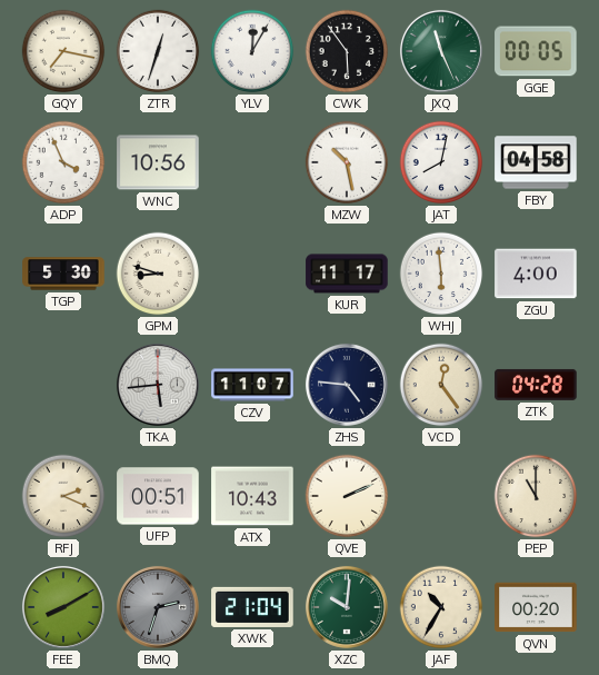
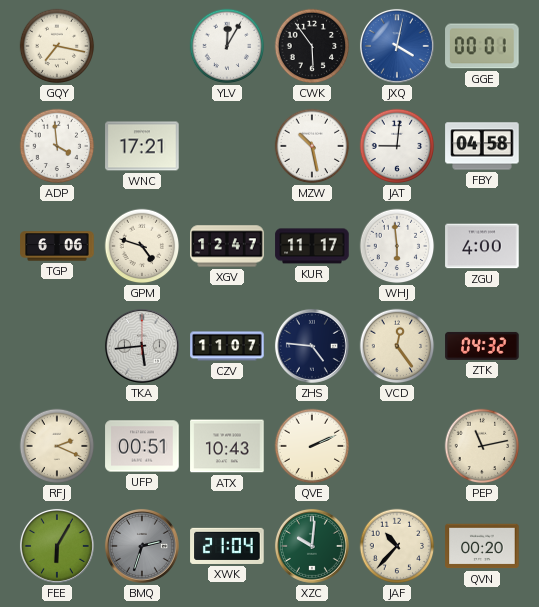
ZTR: 12:33 -> none (158, 51)
JXQ: 11:26 -> 4:02 (397, 46)
JXQ dial: green -> blue (397, 46)
GGE: 00:05 -> 00:01 (482, 46)
ADP: 3:56 -> 3:59 (57, 146)
WNC: 10:56 -> 17:21 (142, 146)
JAT: 8:02 -> 9:01 (397, 146)
TGP: 5:30 -> 6:06 (57, 246)
GPM: 8:48 -> 4:48 (142, 246)
XGV: none -> 12:47 (227, 246)
ZTK: 04:28 -> 04:32 (482, 346)
PEP: 11:00 -> 11:13 (482, 446)
FEE: 8:10 -> 6:05 (57, 546)
JAF: 10:35 -> 10:37 (397, 546)
